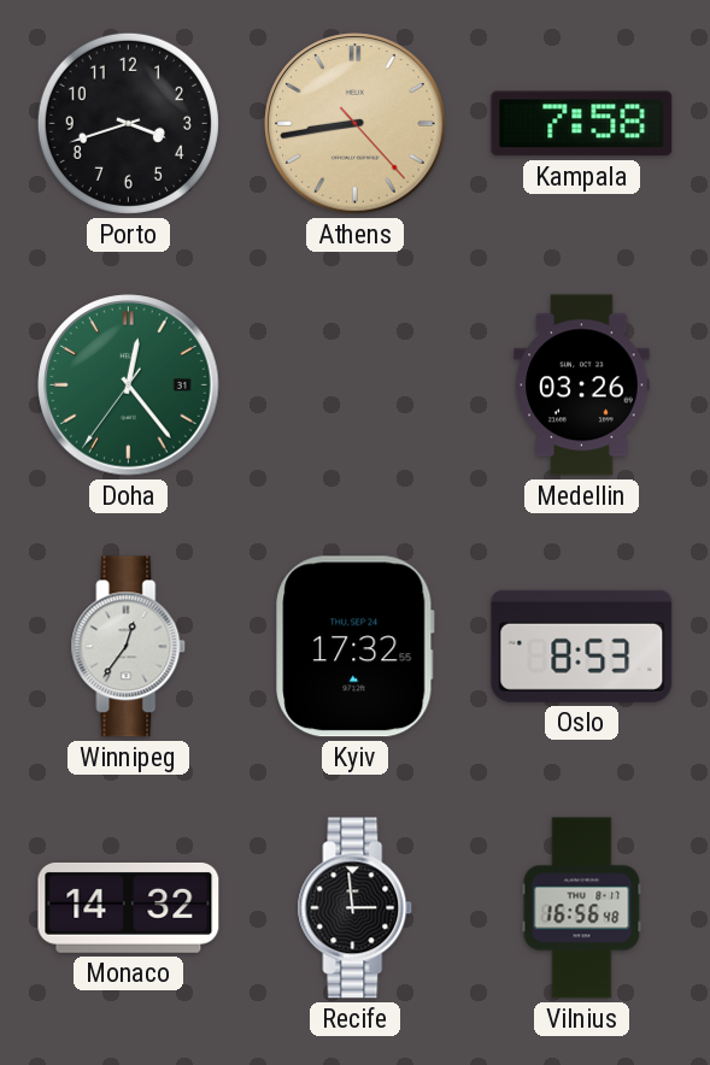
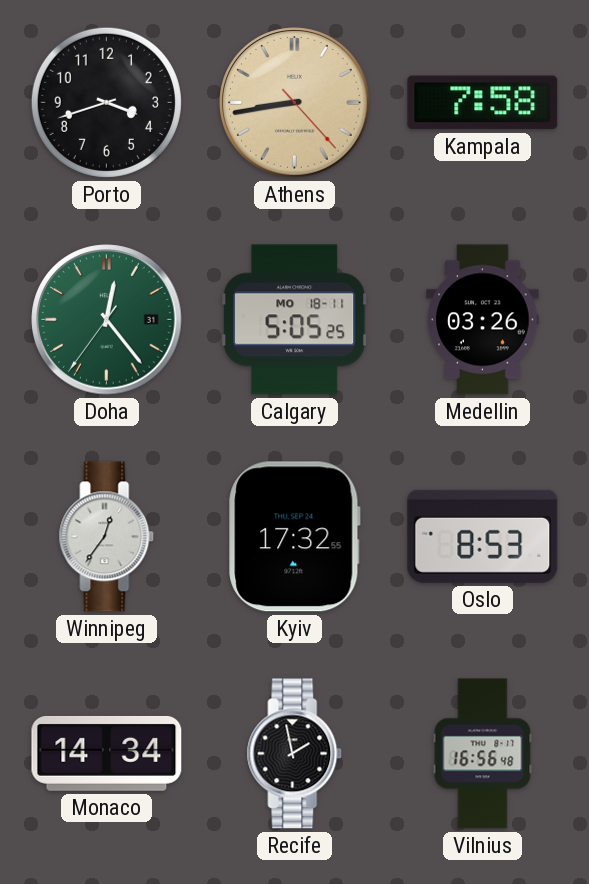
Calgary: none -> 5:05 (295, 320)
Monaco: 14:32 -> 14:34 (107, 753)
Recife: 2:59 -> 1:58 (295, 754)
